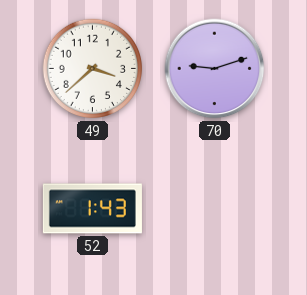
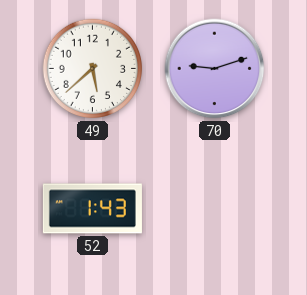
49: 3:38 -> 5:38 (93, 69)
